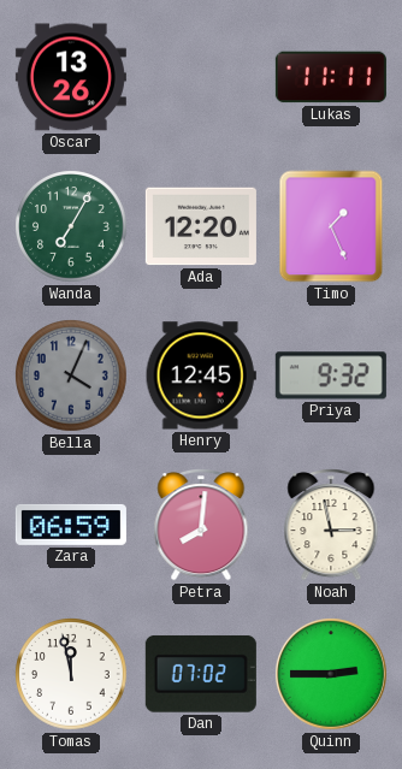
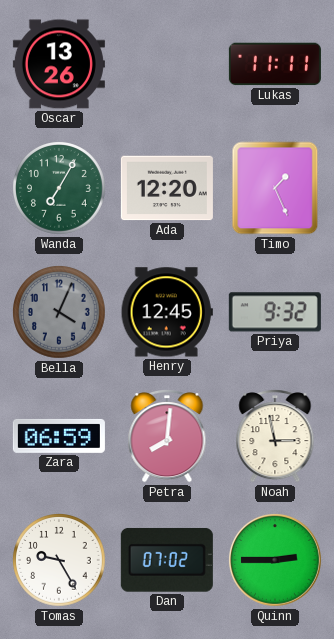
Tomas: 11:58 -> 9:25 (59, 560)
